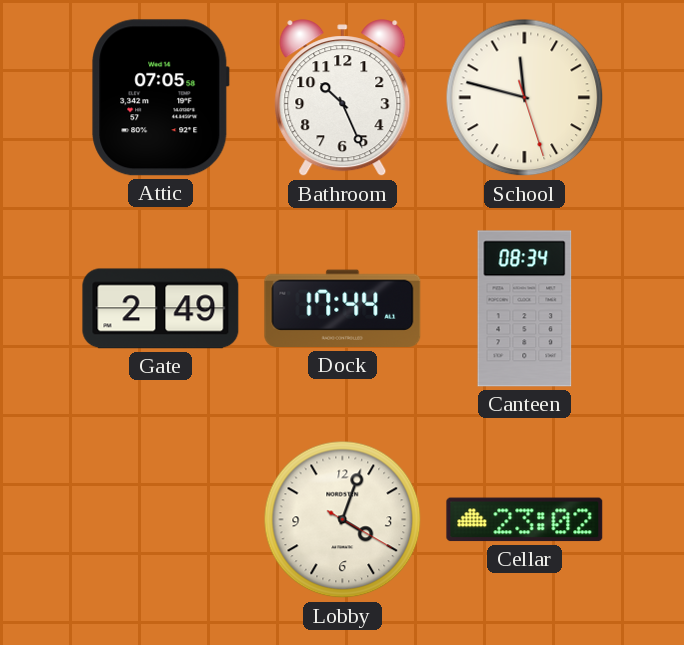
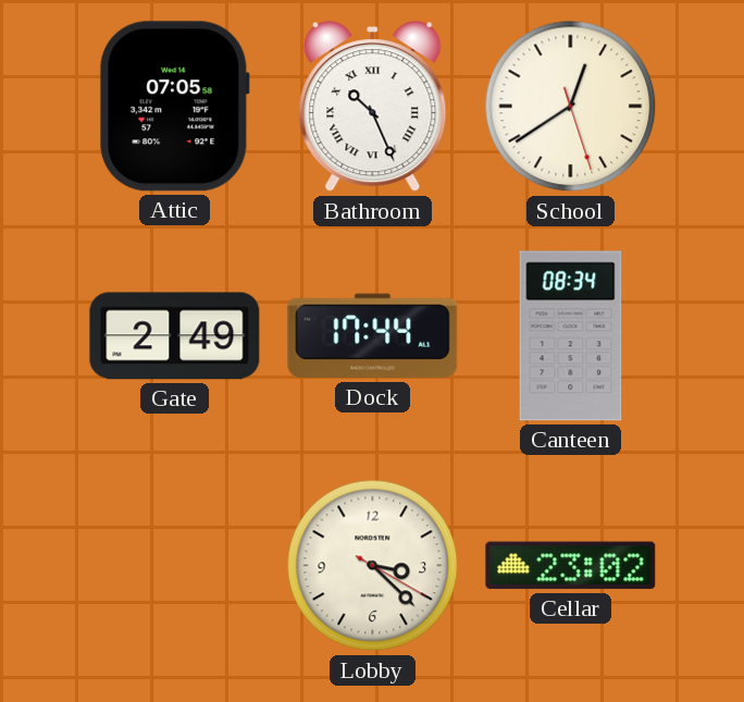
Bathroom numerals: Arabic -> Roman (373, 107)
School: 11:47 -> 12:39 (571, 107)
Lobby: 4:03 -> 3:22 (373, 566)
